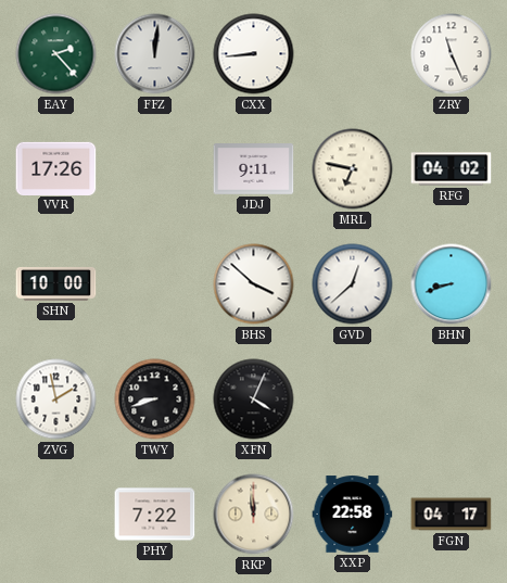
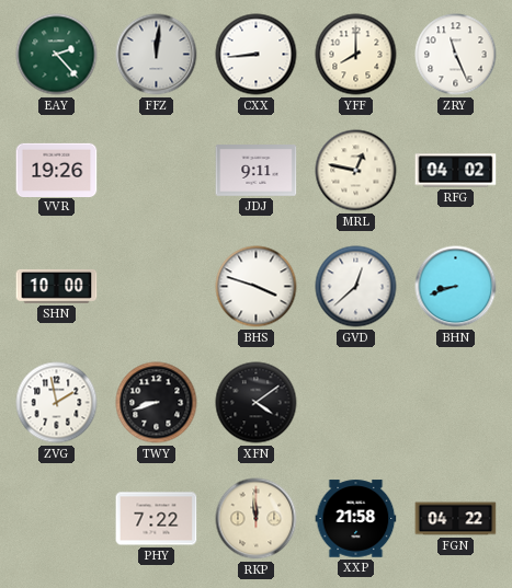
YFF: none -> 8:00 (356, 55)
VVR: 17:26 -> 19:26 (57, 170)
MRL: 6:47 -> 12:47 (356, 171)
BHS: 3:52 -> 3:48 (257, 287)
XFN: 4:04 -> 4:09 (257, 403)
XXP: 22:58 -> 21:58 (356, 519)
FGN: 04:17 -> 04:22 (456, 519)
